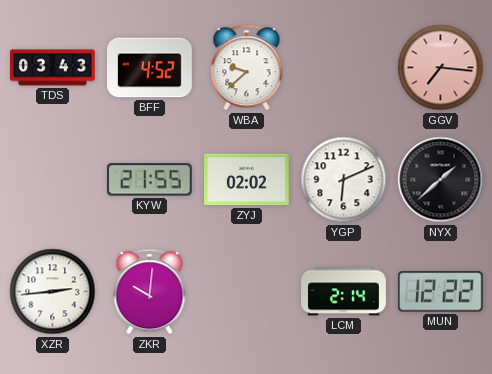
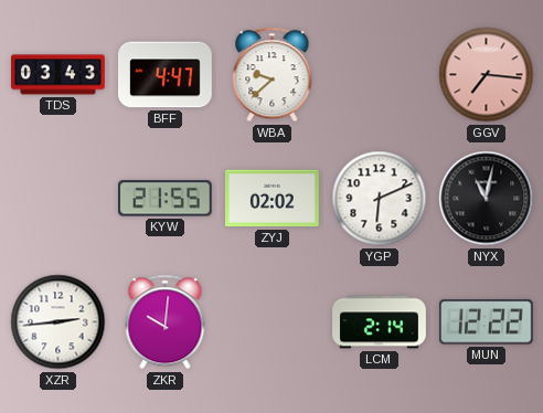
BFF: 4:52 -> 4:47 (166, 75)
NYX: 1:38 -> 11:02 (487, 199)
